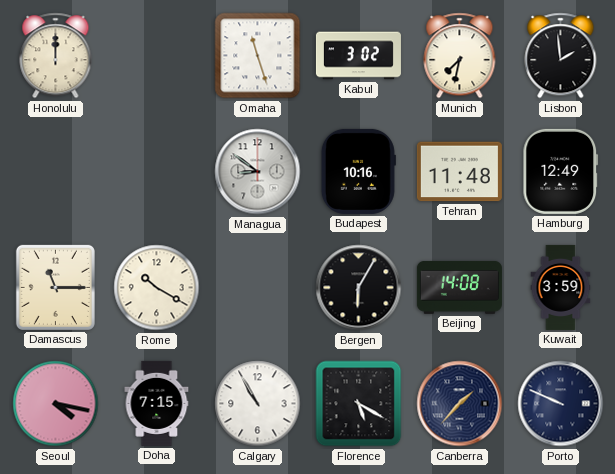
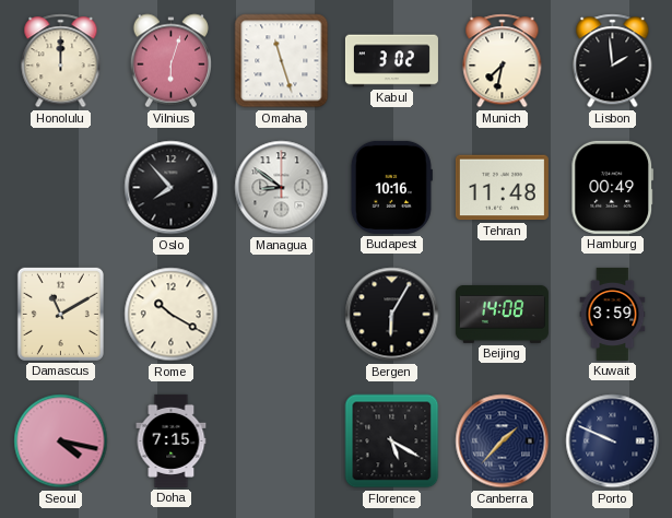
Vilnius: none -> 6:03 (170, 61)
Oslo: none -> 7:53 (172, 188)
Hamburg: 12:49 -> 00:49 (613, 187)
Damascus: 11:15 -> 11:10 (60, 314)
Calgary: 10:55 -> none (258, 404)
